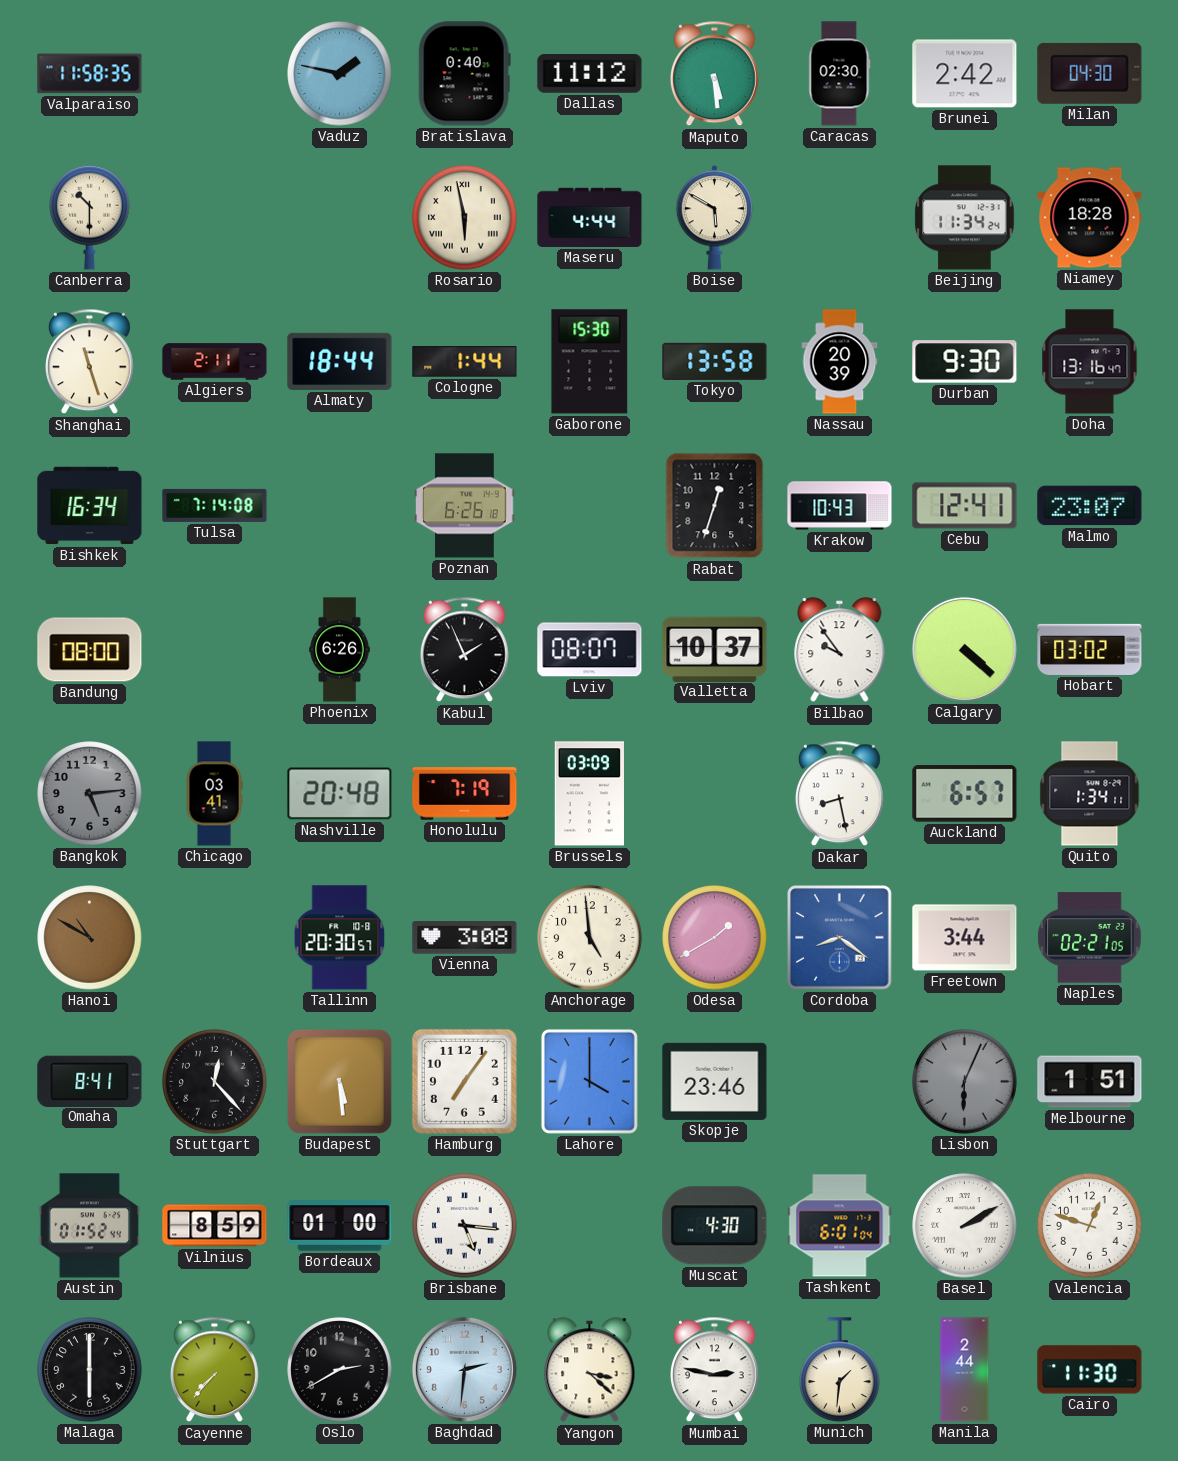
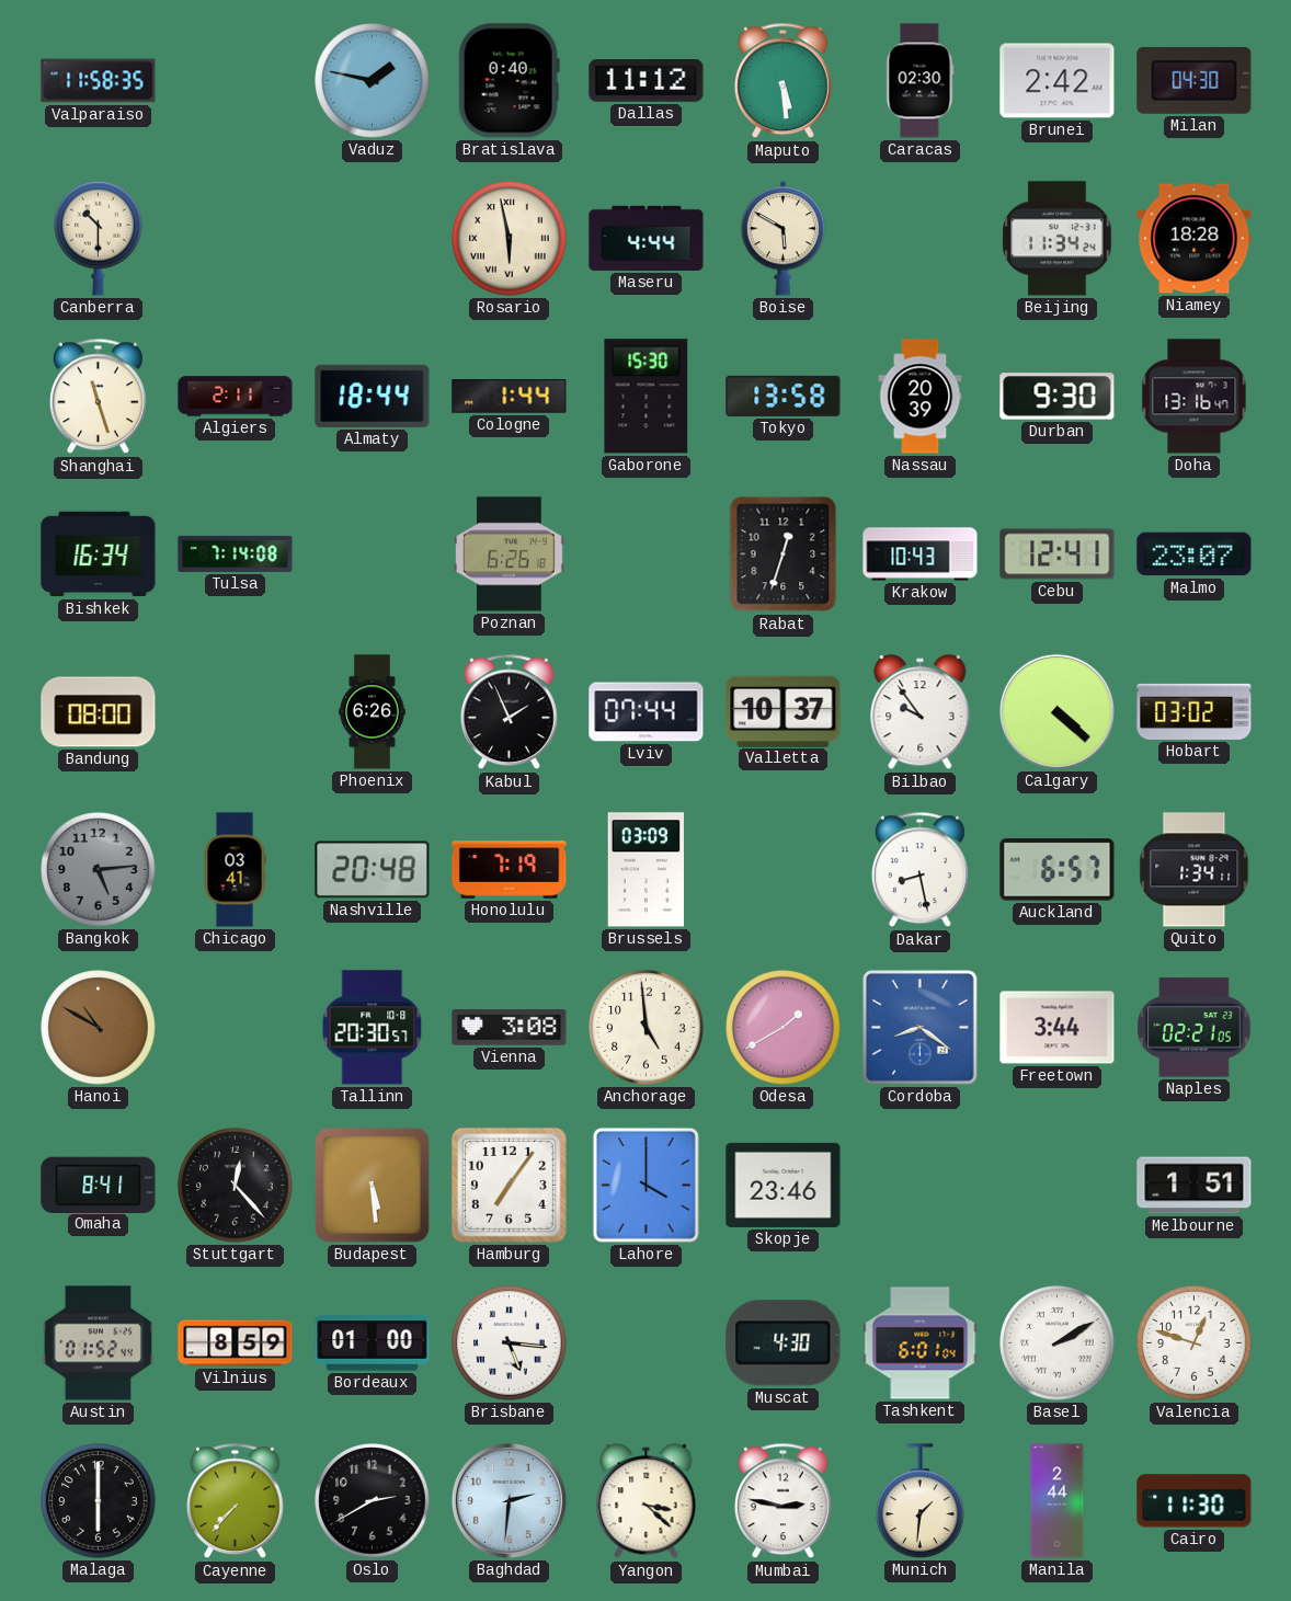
Lviv: 08:07 -> 07:44 (647, 712)
Lisbon: 6:04 -> none (965, 1082)
